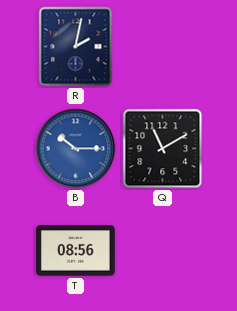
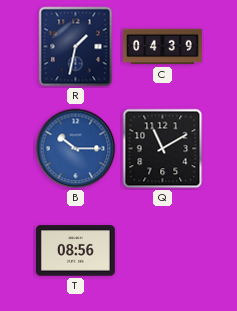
R: 2:02 -> 1:32 (76, 47)
C: none -> 04:39 (163, 47)
